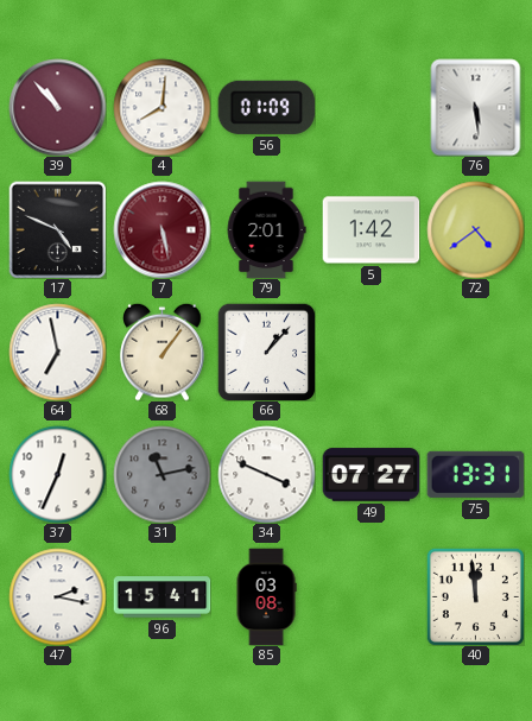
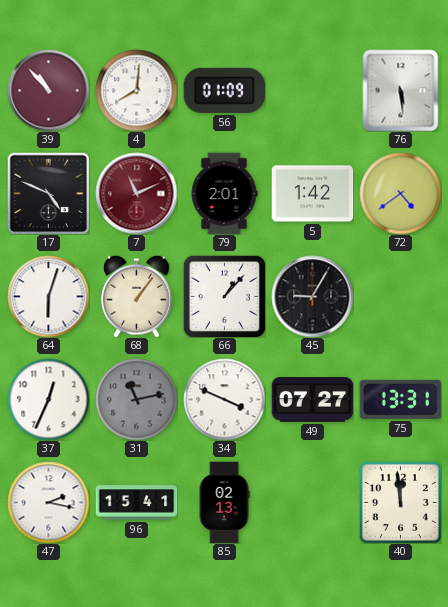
7: 5:28 -> 11:11 (136, 193)
64: 6:58 -> 6:03 (48, 296)
45: none -> 9:05 (312, 296)
85: 03:08 -> 02:13 (224, 502)
